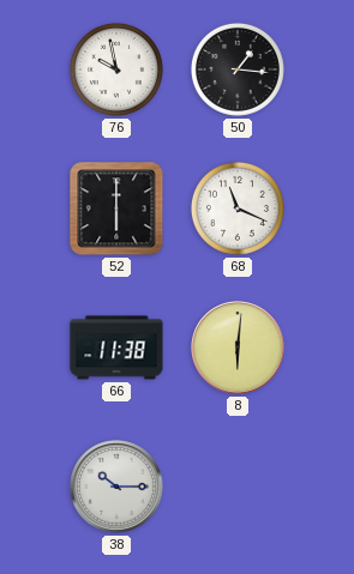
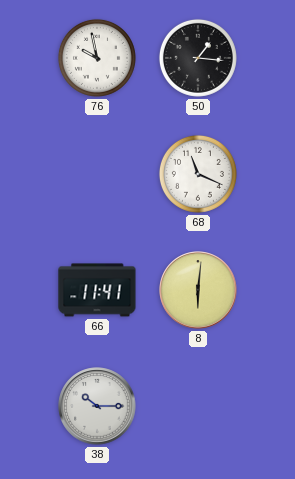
52: 6:00 -> none (116, 209)
66: 11:38 -> 11:41 (97, 290)
